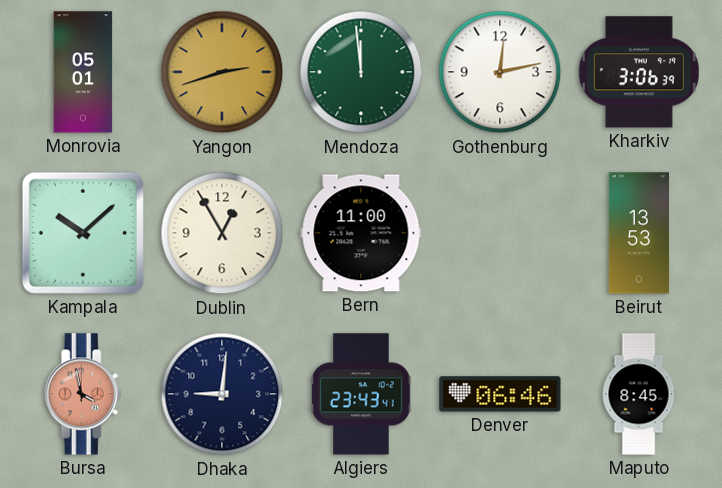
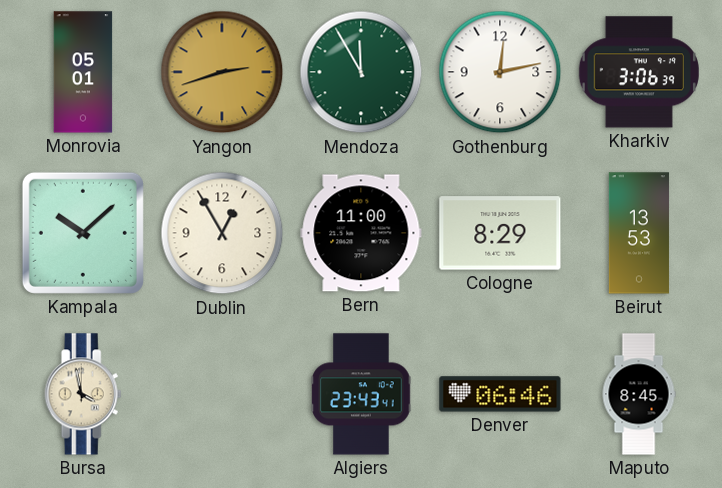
Mendoza: 11:59 -> 11:55 (361, 72)
Cologne: none -> 8:29 (500, 233)
Bursa dial: salmon -> cream (83, 394)
Dhaka: 9:01 -> none (222, 394)
